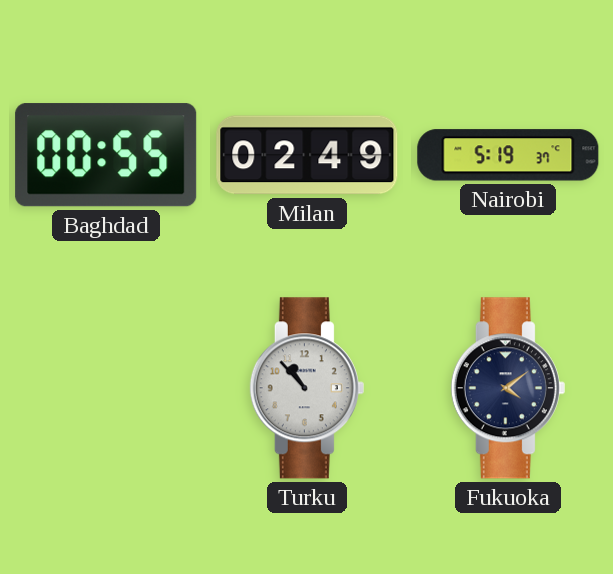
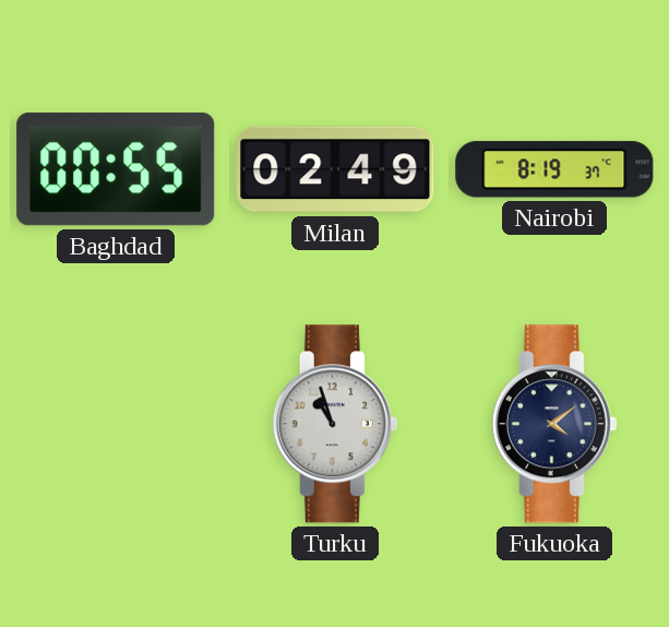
Nairobi: 5:19 -> 8:19 (554, 169)
Turku: 10:53 -> 10:57 (335, 424)
